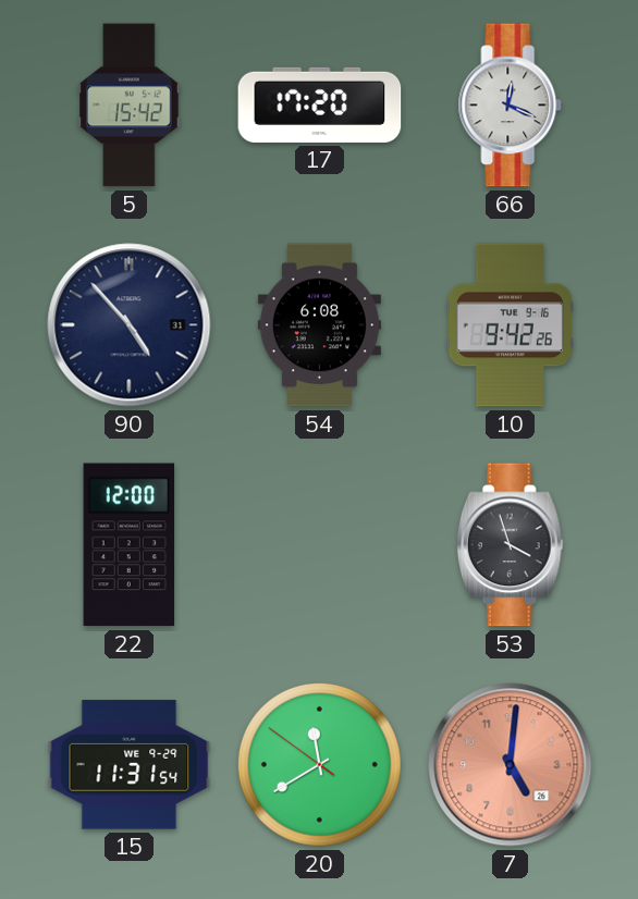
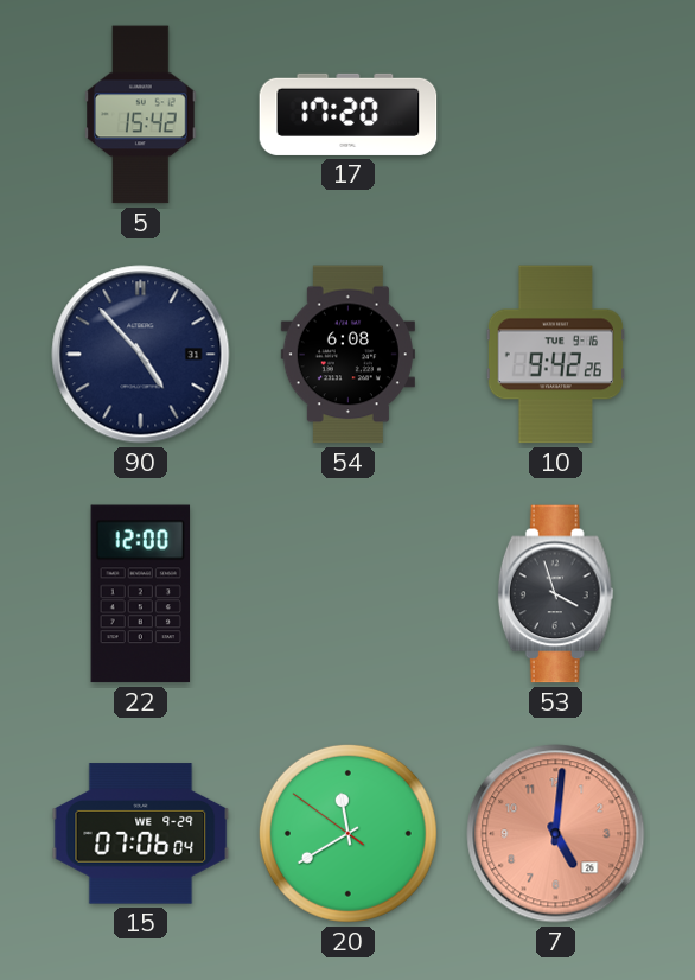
66: 12:19 -> none (511, 106)
15: 11:31 -> 07:06 (141, 834)
